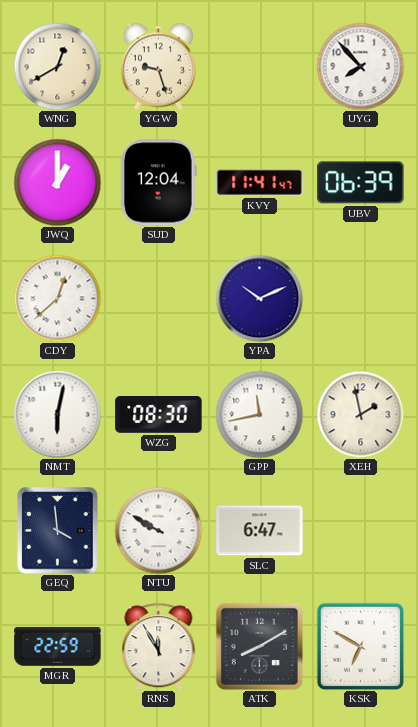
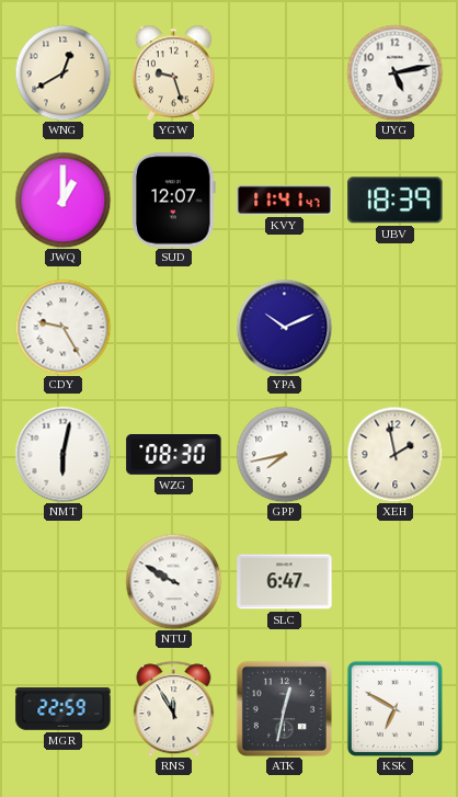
UYG: 7:53 -> 5:13 (394, 72)
SUD: 12:04 -> 12:07 (174, 201)
UBV: 06:39 -> 18:39 (396, 201)
CDY: 12:38 -> 9:25 (62, 327)
GPP: 11:43 -> 7:43 (284, 454)
GEQ: 3:59 -> none (58, 531)
ATK: 8:10 -> 12:32 (284, 708)
